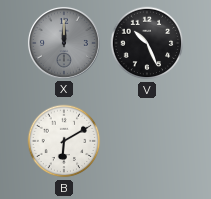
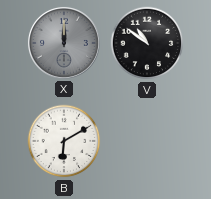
V: 10:26 -> 10:51 (147, 43)
